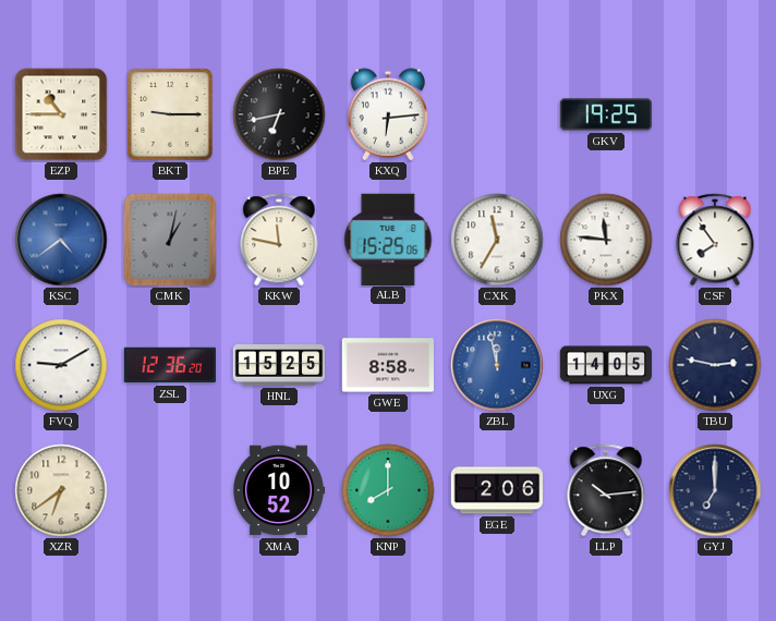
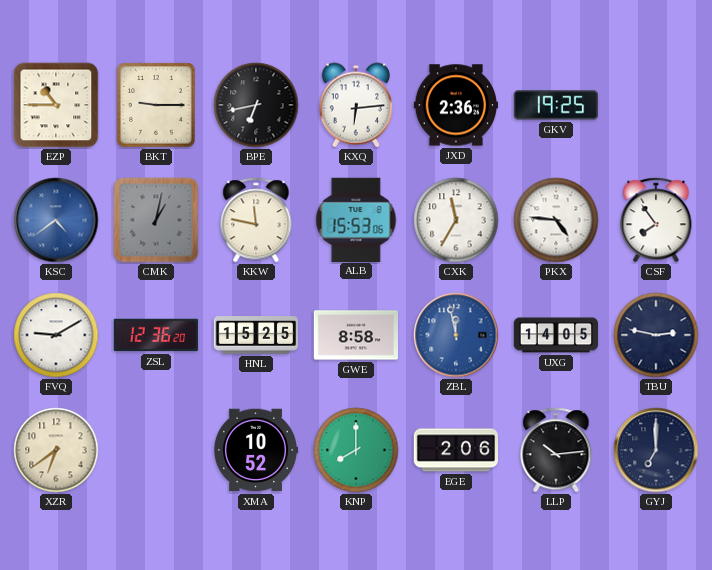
JXD: none -> 2:36 (455, 105)
ALB: 15:25 -> 15:53 (356, 219)
PKX: 11:46 -> 4:46 (556, 220)
